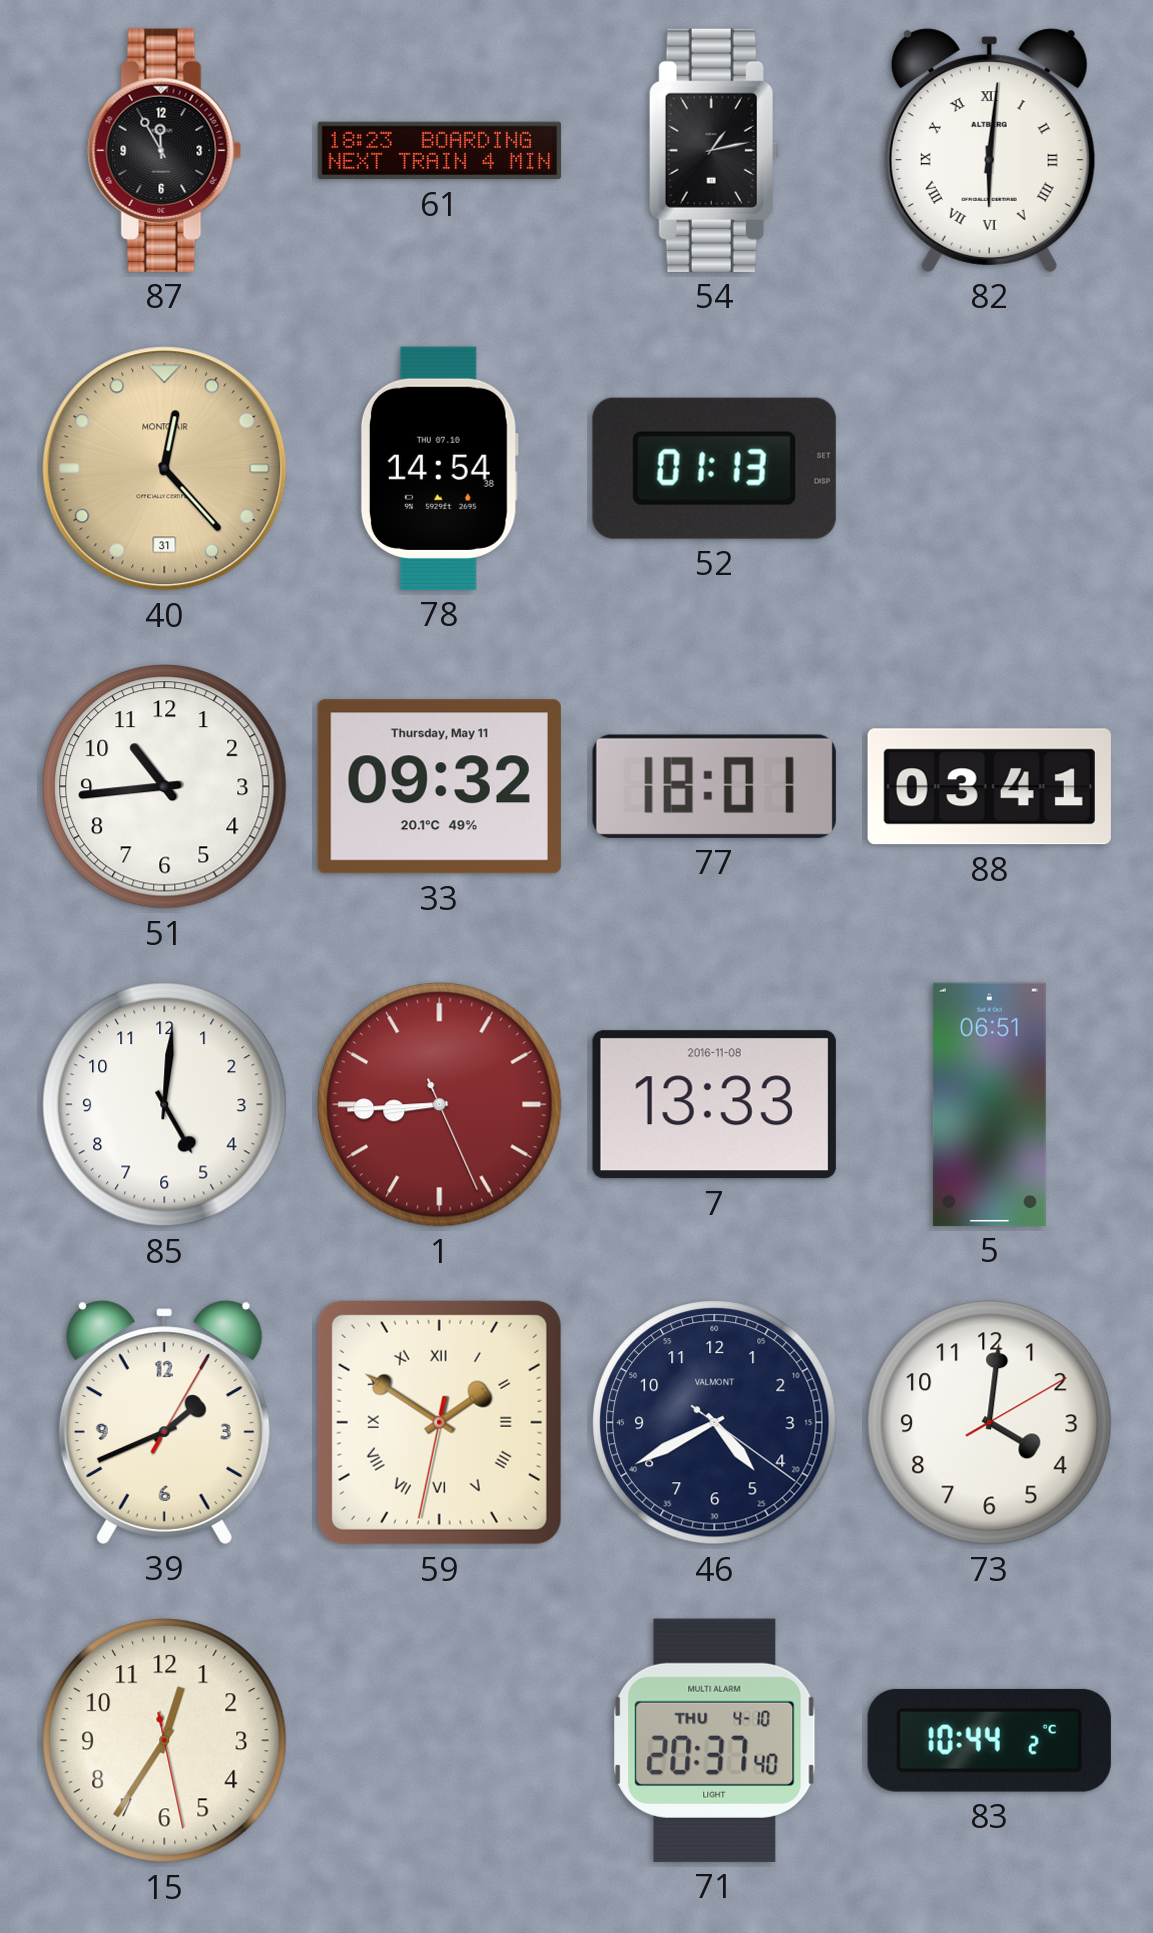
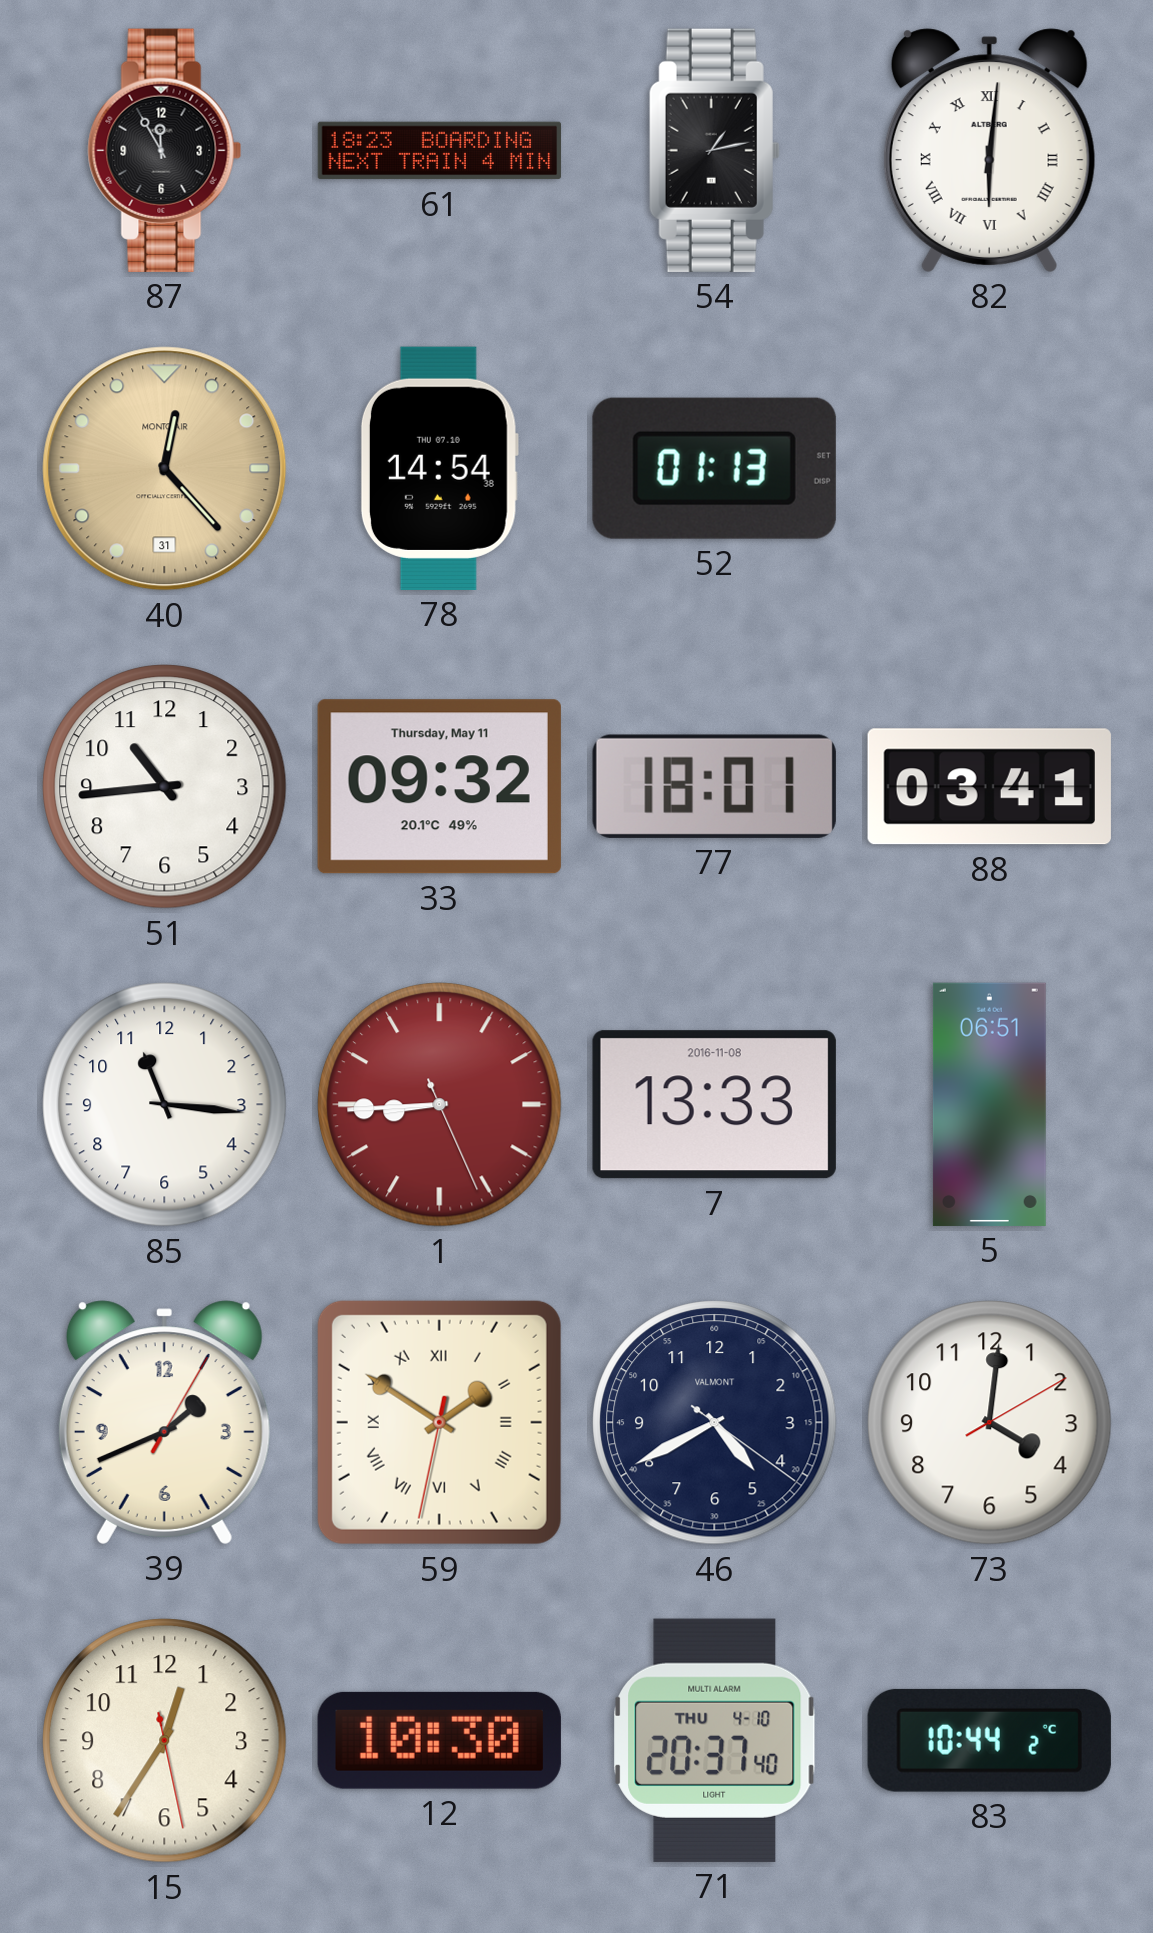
85: 5:01 -> 11:16 (165, 1105)
12: none -> 10:30 (439, 1740)
